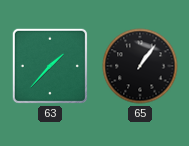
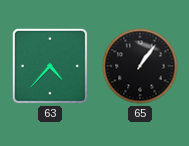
63: 1:37 -> 4:37 (50, 66)
